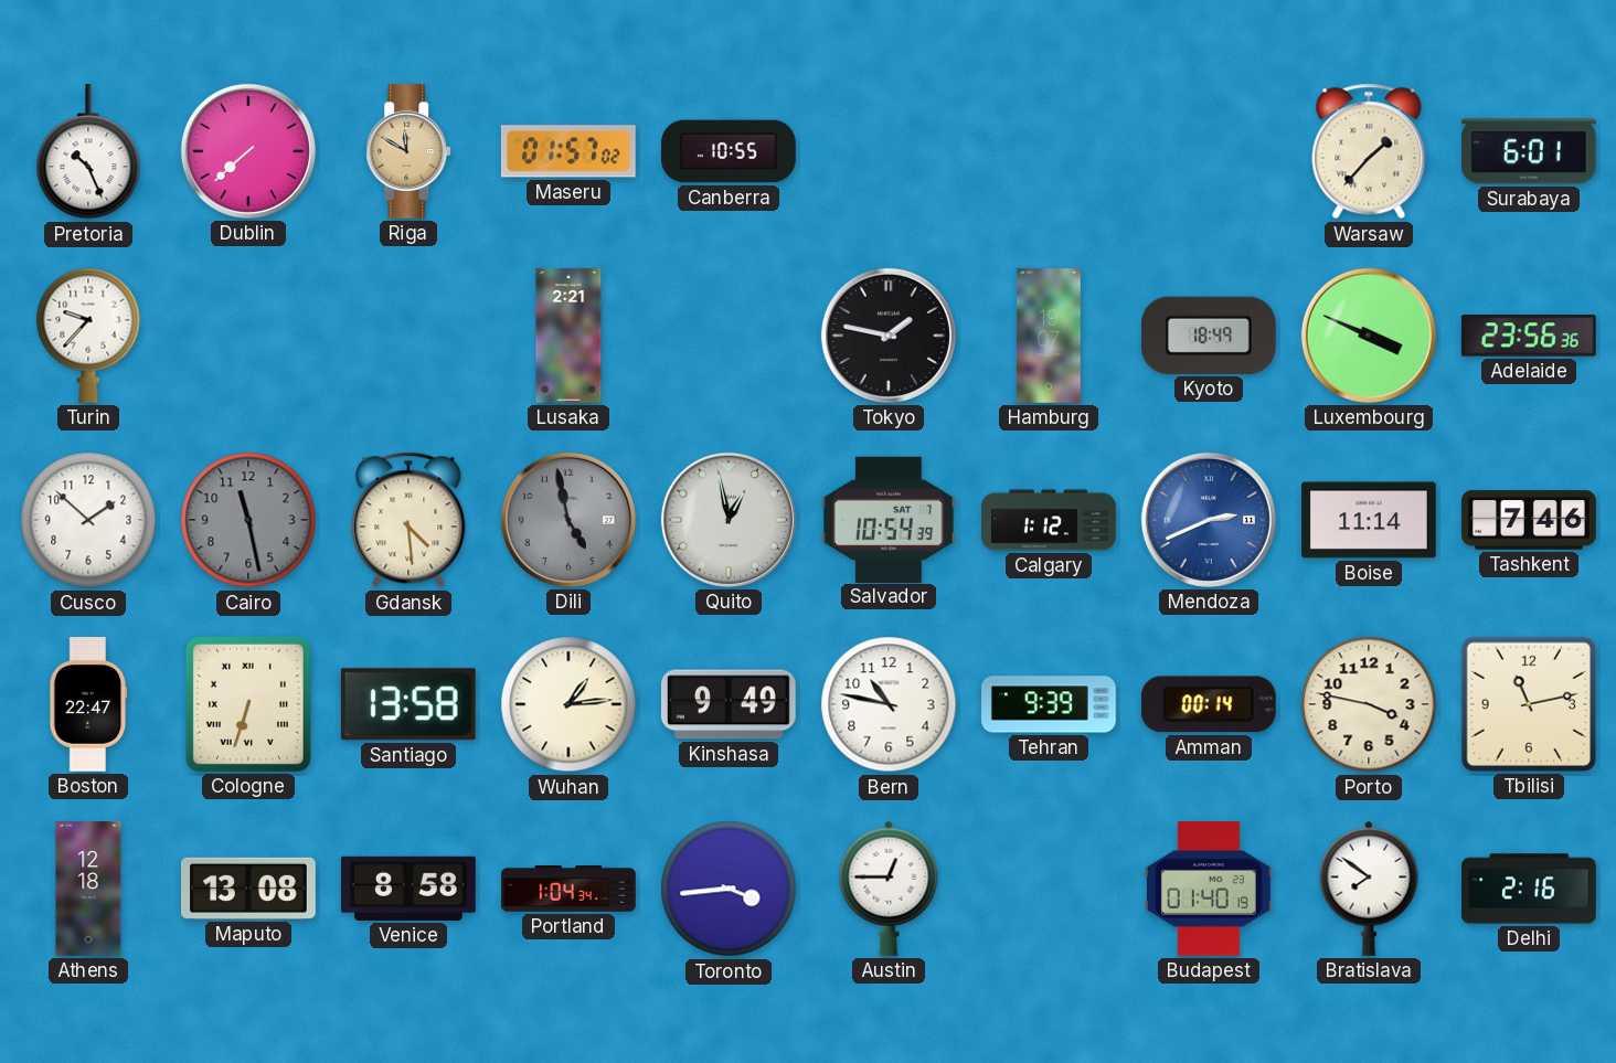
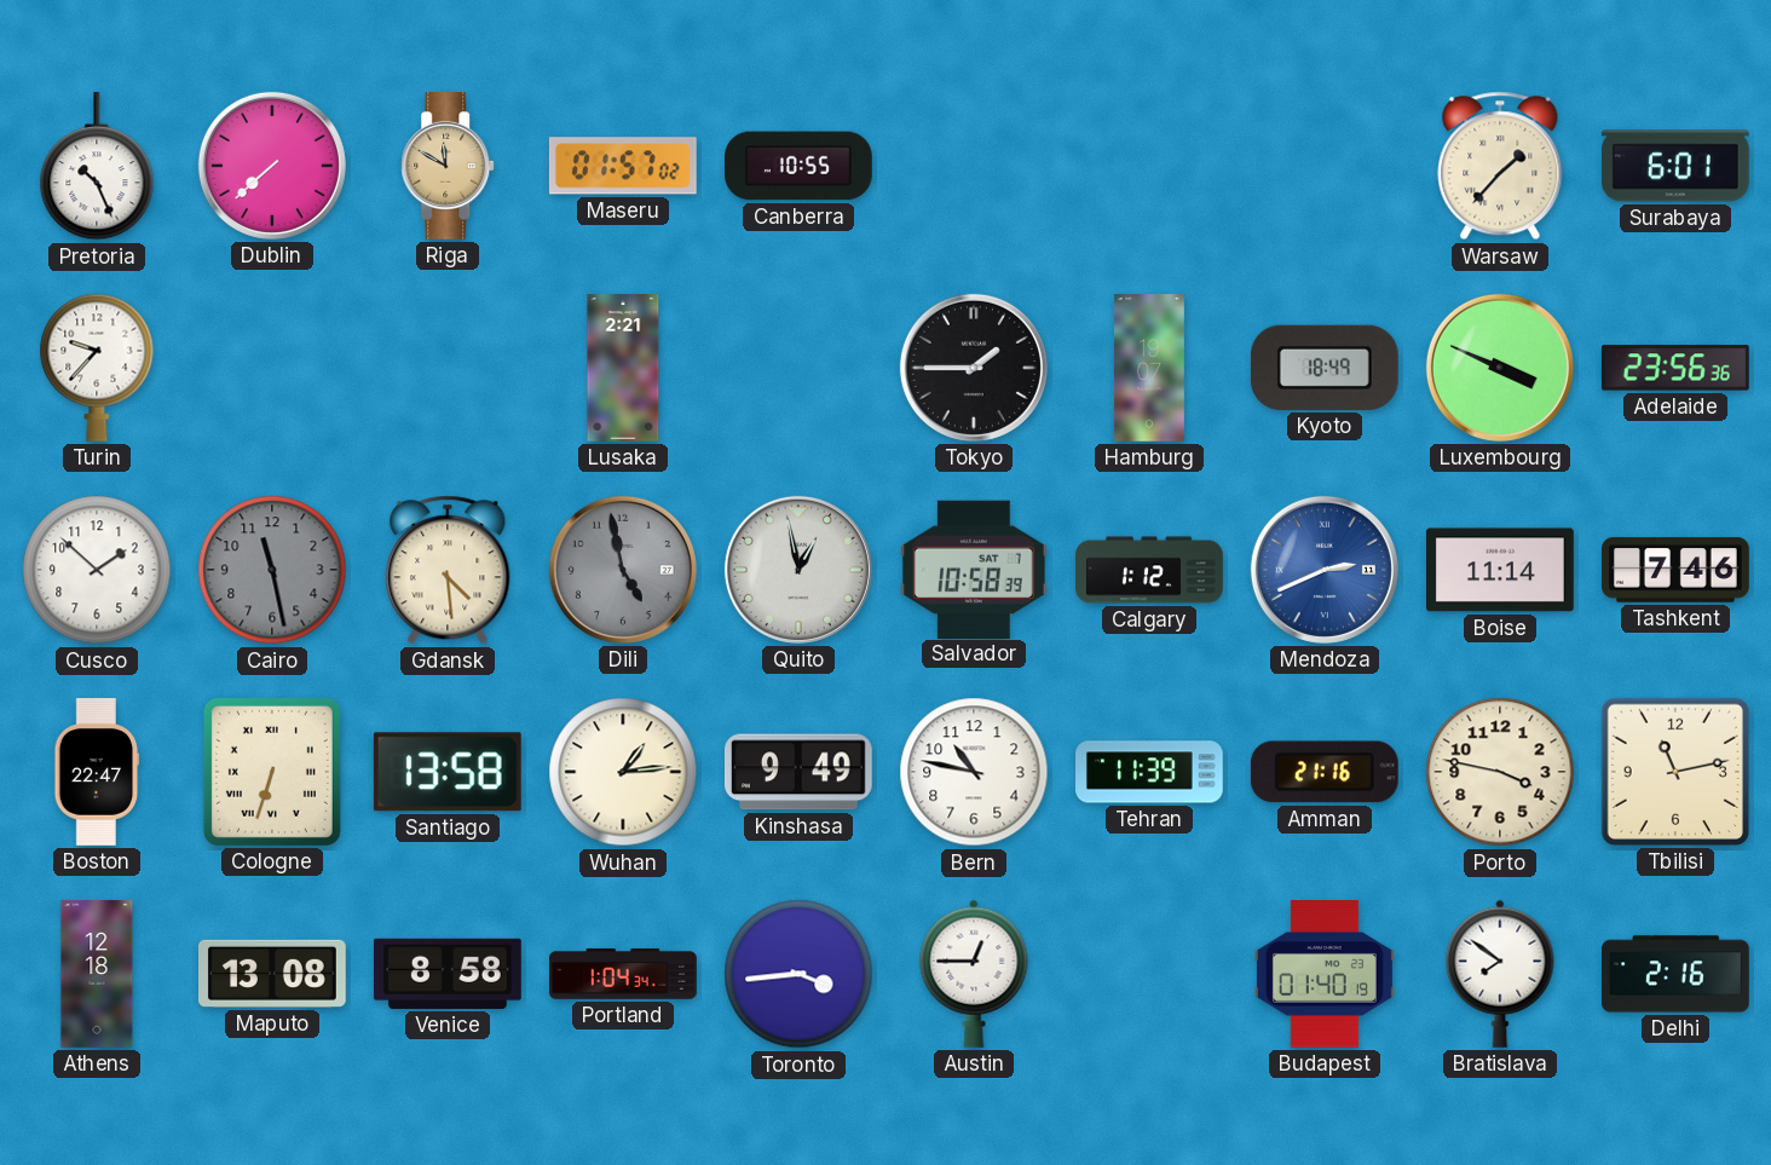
Tokyo: 1:47 -> 1:45 (974, 368)
Salvador: 10:54 -> 10:58 (974, 569)
Tehran: 9:39 -> 11:39 (1150, 772)
Amman: 00:14 -> 21:16 (1325, 772)
